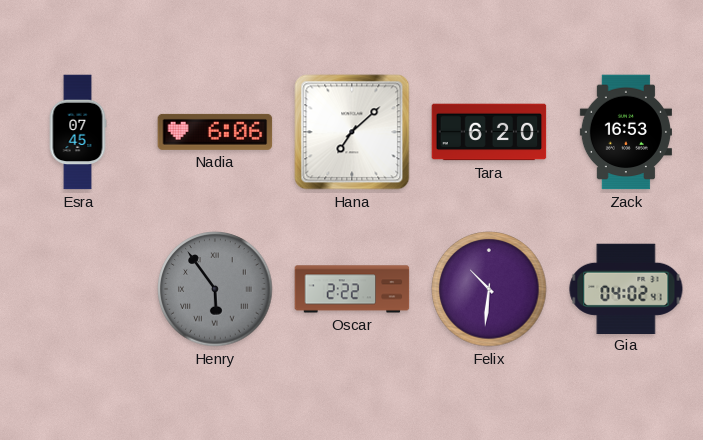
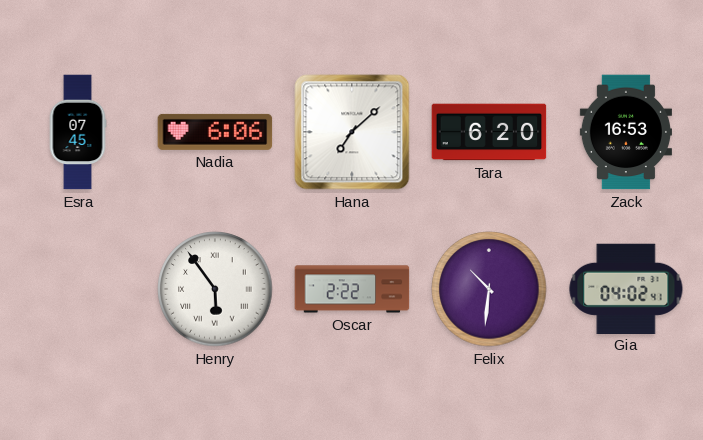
Henry dial: grey -> white (215, 289)
